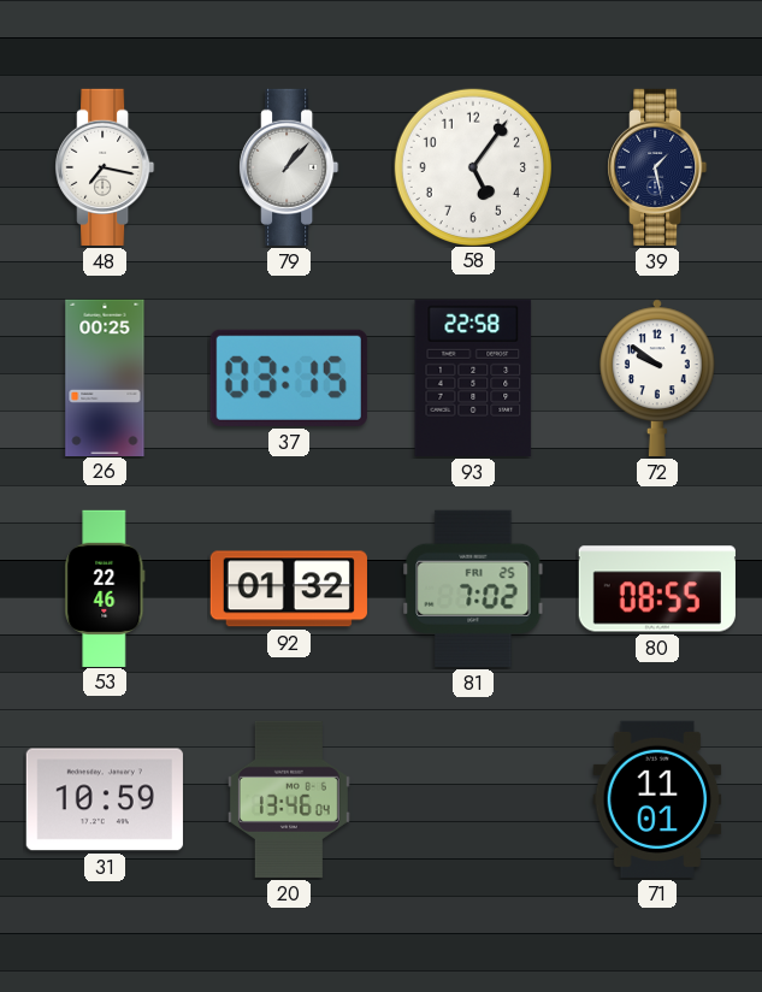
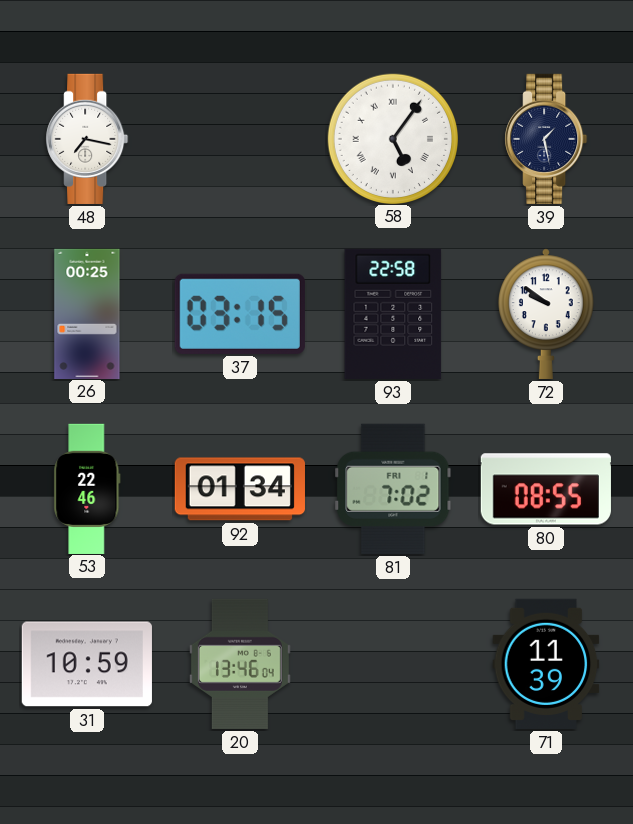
79: 1:07 -> none (289, 167)
58 numerals: Arabic -> Roman (392, 138)
92: 01:32 -> 01:34 (240, 489)
81 date: FRI 25 -> FRI 1 (393, 489)
71: 11:01 -> 11:39 (546, 664)
